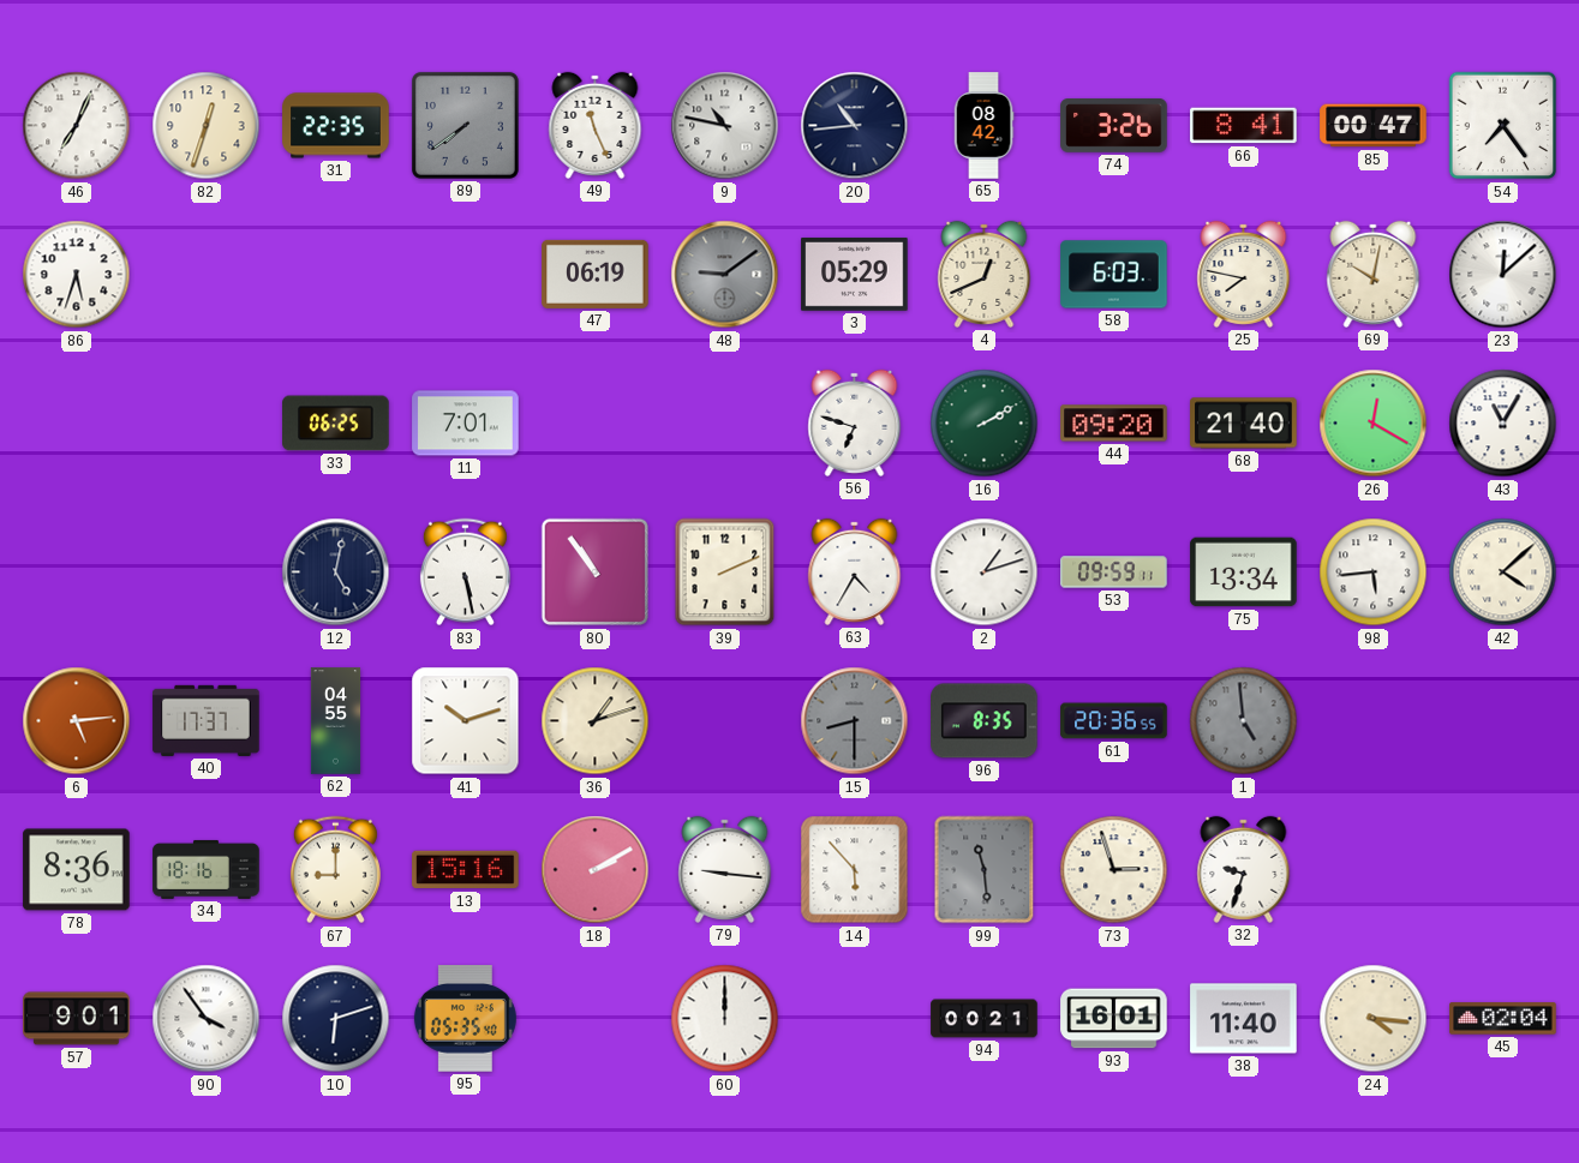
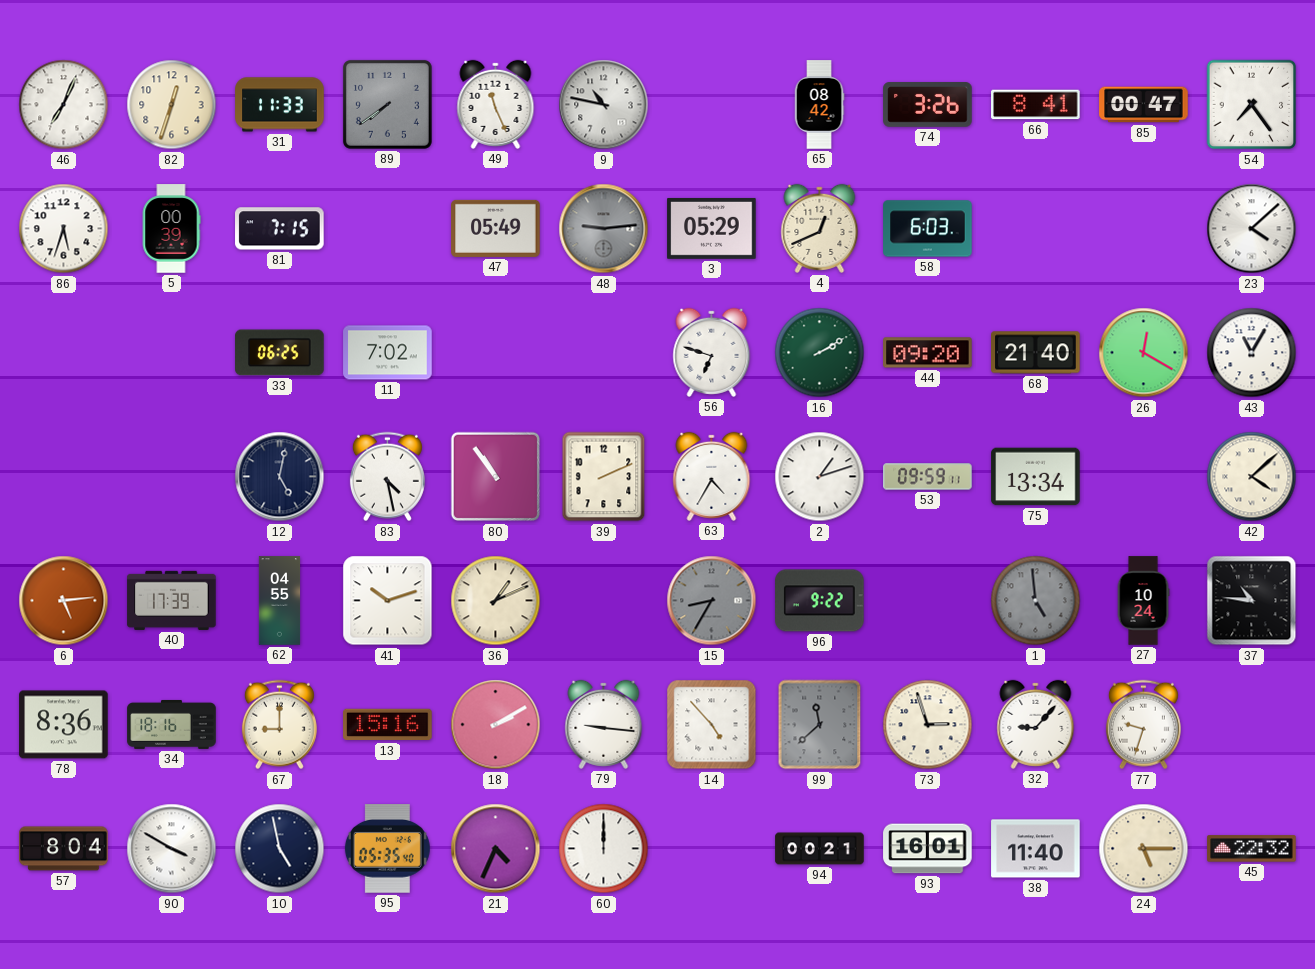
31: 22:35 -> 11:33 (280, 105)
20: 10:44 -> none (855, 126)
5: none -> 00:39 (171, 229)
81: none -> 7:15 (280, 229)
47: 06:19 -> 05:49 (496, 228)
48: 9:09 -> 9:14 (604, 229)
25: 7:47 -> none (1244, 274)
69: 10:02 -> none (1374, 274)
23: 12:08 -> 4:08 (1252, 229)
11: 7:01 -> 7:02 (388, 353)
83: 5:28 -> 4:28 (387, 477)
98: 5:44 -> none (1374, 572)
40: 17:37 -> 17:39 (172, 600)
36: 1:12 -> 1:11 (496, 601)
15: 8:30 -> 8:35 (712, 601)
96: 8:35 -> 9:22 (820, 601)
61: 20:36 -> none (1114, 721)
27: none -> 10:24 (1143, 601)
37: none -> 10:46 (1252, 601)
14: 5:53 -> 4:53 (712, 725)
99: 11:29 -> 11:38 (820, 725)
32: 9:33 -> 9:07 (1036, 724)
77: none -> 9:33 (1143, 725)
57: 9:01 -> 8:04 (64, 849)
90: 3:54 -> 3:50 (172, 849)
10: 6:12 -> 4:58 (280, 849)
21: none -> 4:34 (496, 849)
24: 4:16 -> 5:15 (1144, 849)
45: 02:04 -> 22:32 (1252, 849)
